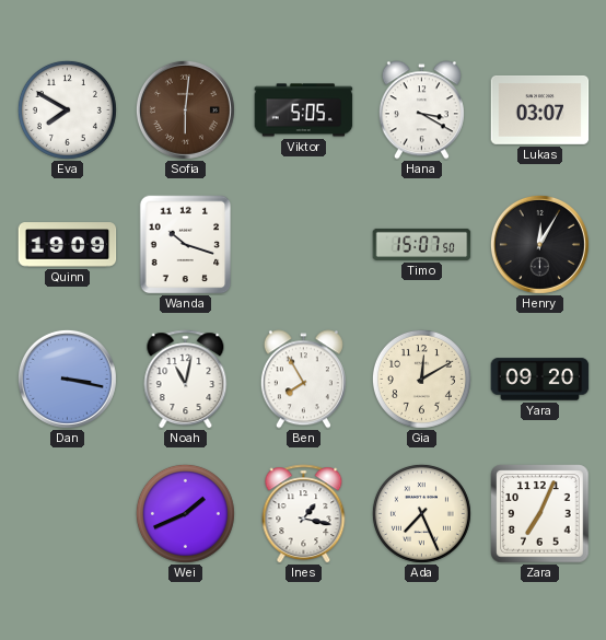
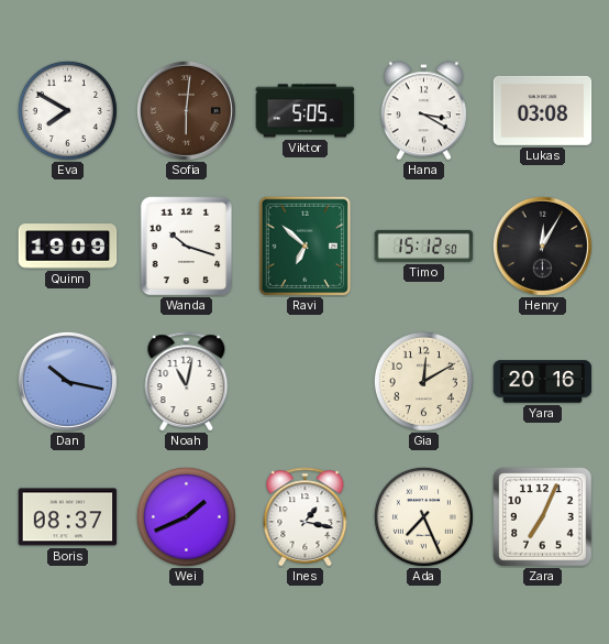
Lukas: 03:07 -> 03:08 (543, 110)
Ravi: none -> 6:52 (304, 245)
Timo: 15:07 -> 15:12 (424, 245)
Dan: 3:17 -> 10:17 (67, 381)
Ben: 7:55 -> none (303, 380)
Yara: 09:20 -> 20:16 (543, 382)
Boris: none -> 08:37 (68, 517)
